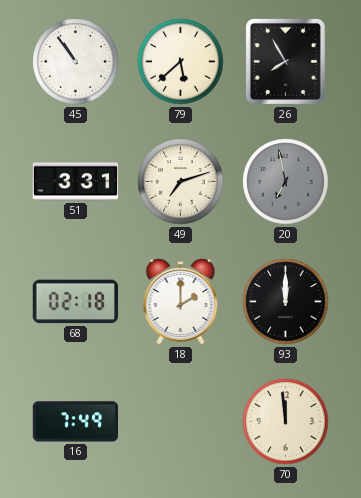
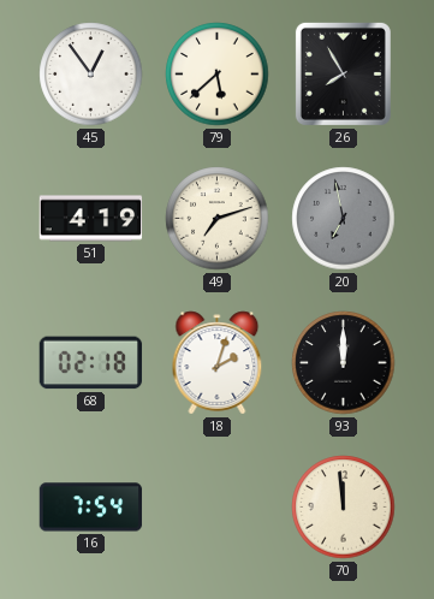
45: 10:54 -> 12:54 (91, 75)
51: 3:31 -> 4:19 (91, 219)
18: 2:00 -> 2:03 (218, 363)
16: 7:49 -> 7:54 (91, 508)
